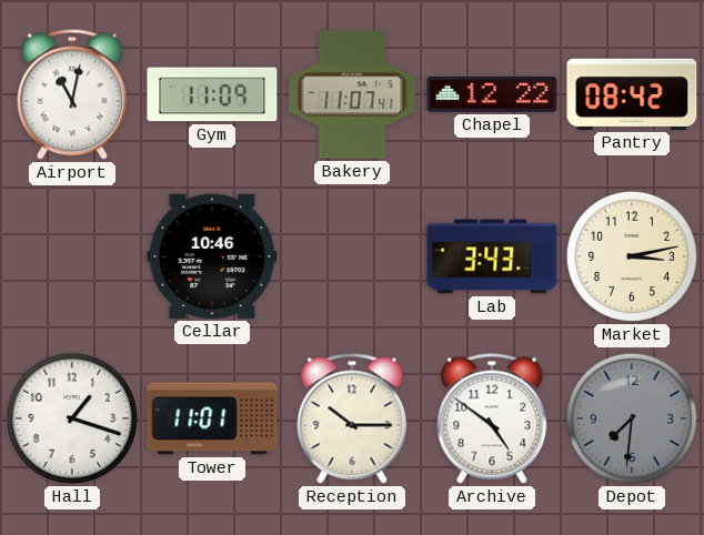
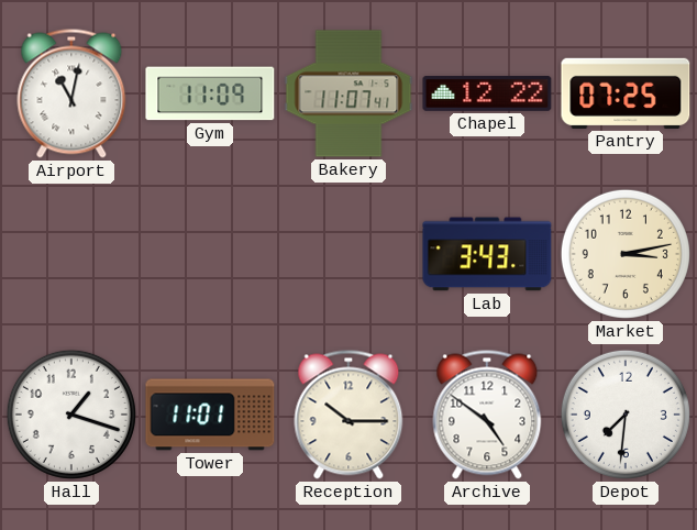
Pantry: 08:42 -> 07:25 (626, 93)
Cellar: 10:46 -> none (212, 256)
Depot dial: grey -> white (626, 415)
